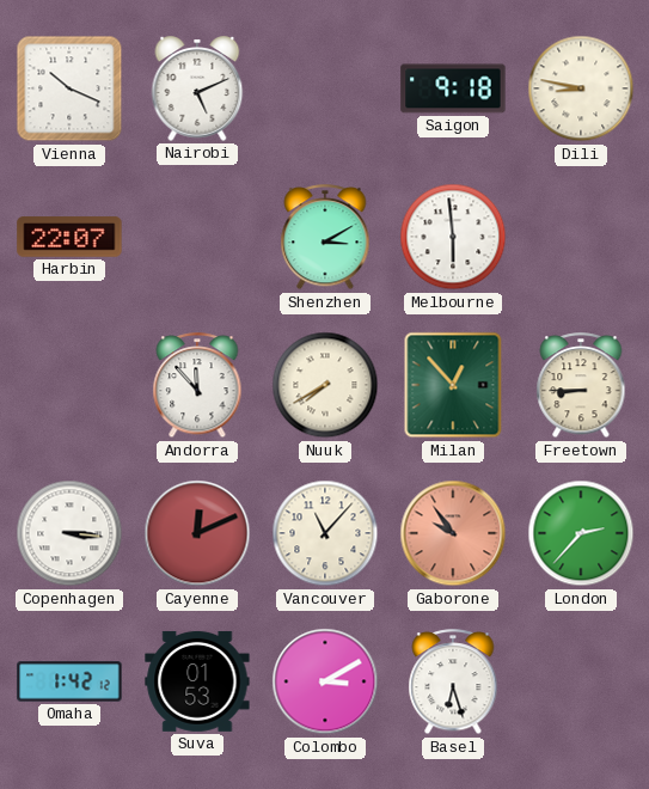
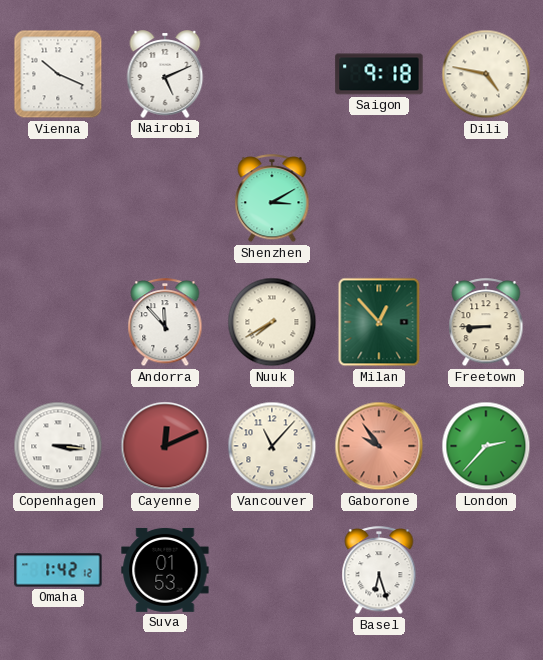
Dili: 8:47 -> 4:47 (486, 74)
Harbin: 22:07 -> none (69, 237)
Melbourne: 5:59 -> none (453, 237)
Colombo: 3:10 -> none (325, 681)
